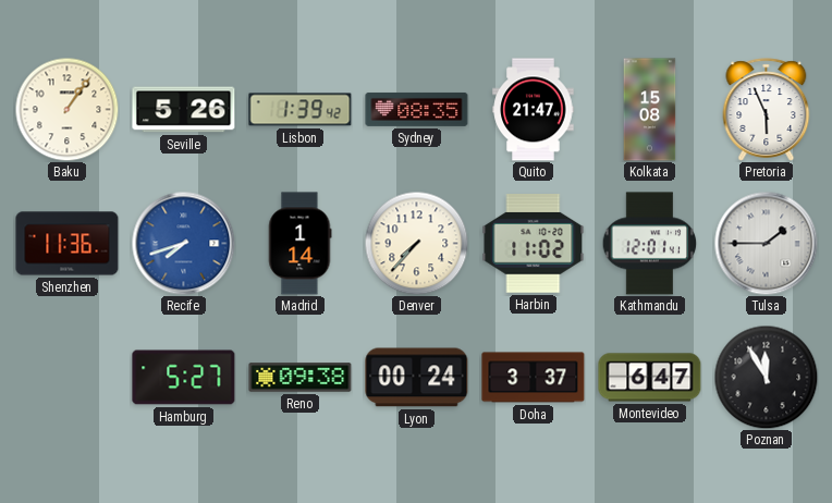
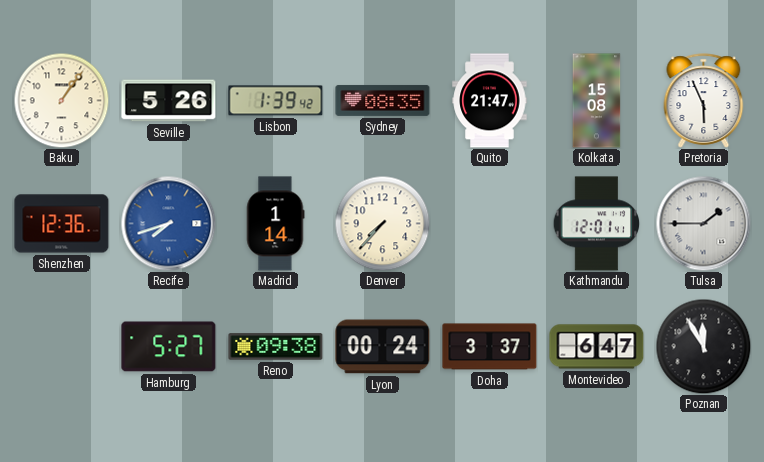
Shenzhen: 11:36 -> 12:36 (62, 224)
Harbin: 11:02 -> none (534, 244)
